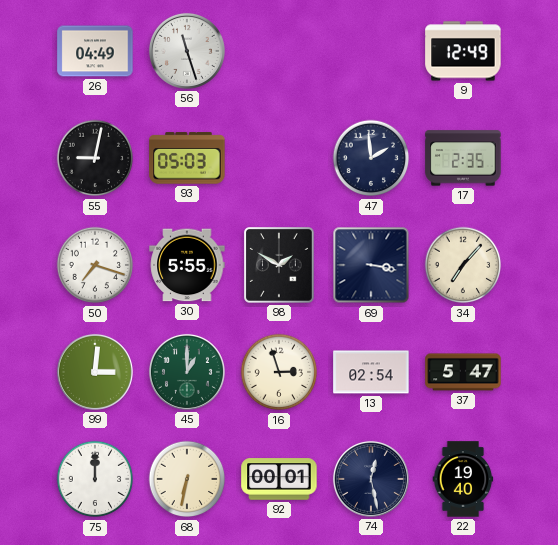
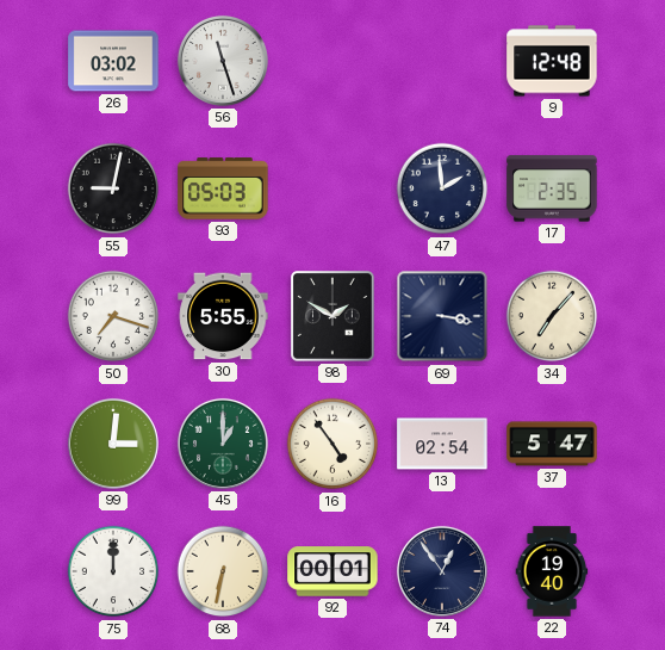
26: 04:49 -> 03:02 (113, 61)
9: 12:49 -> 12:48 (552, 61)
16: 2:57 -> 4:54 (332, 444)
74: 12:28 -> 12:54 (442, 571)
